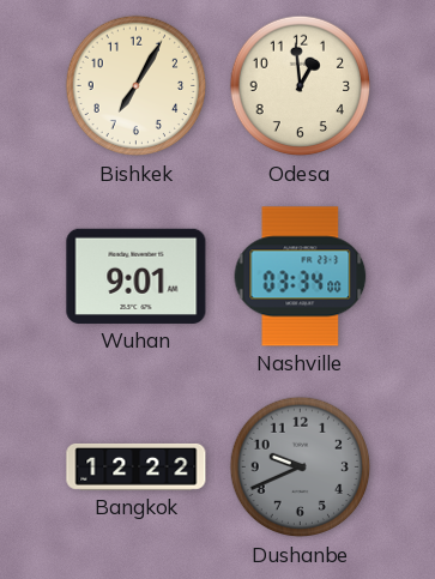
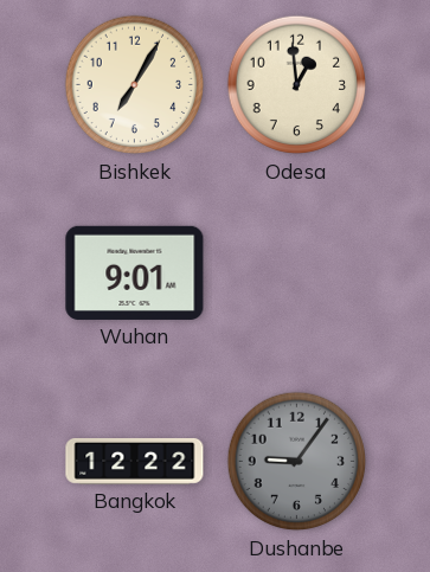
Nashville: 03:34 -> none (301, 277)
Dushanbe: 9:41 -> 9:06 (297, 462)
